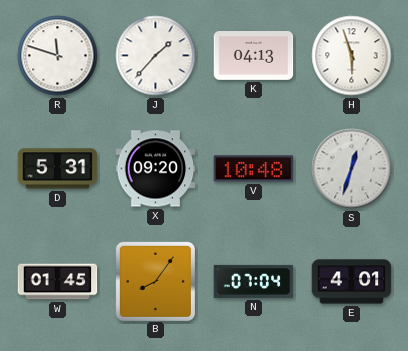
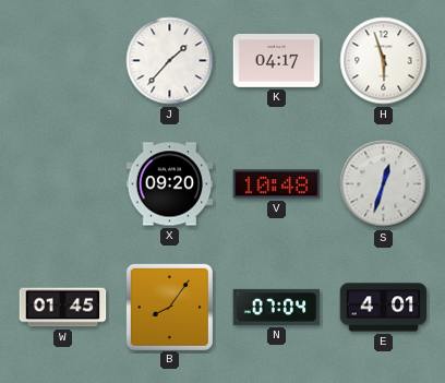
R: 11:48 -> none (58, 56)
K: 04:13 -> 04:17 (277, 61)
D: 5:31 -> none (58, 169)
